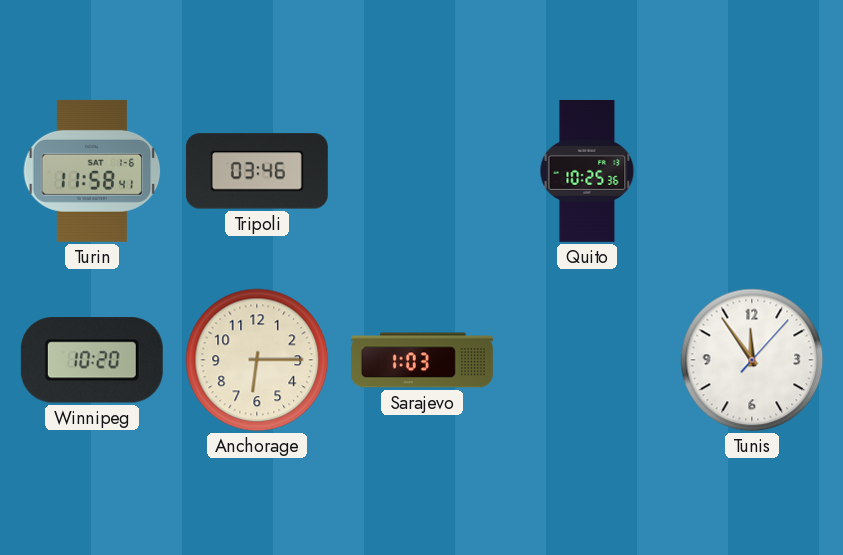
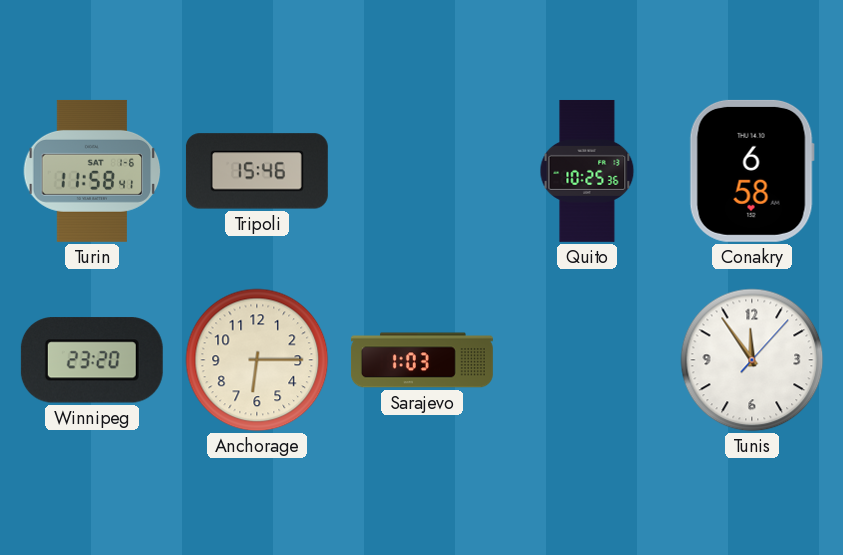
Tripoli: 03:46 -> 15:46 (257, 171)
Conakry: none -> 6:58 (752, 171)
Winnipeg: 10:20 -> 23:20 (92, 360)
